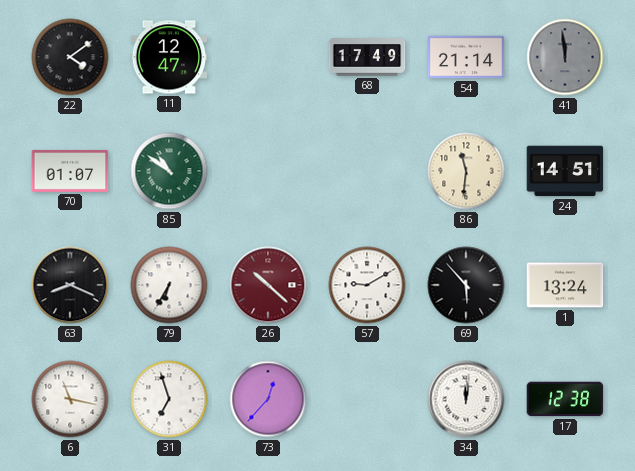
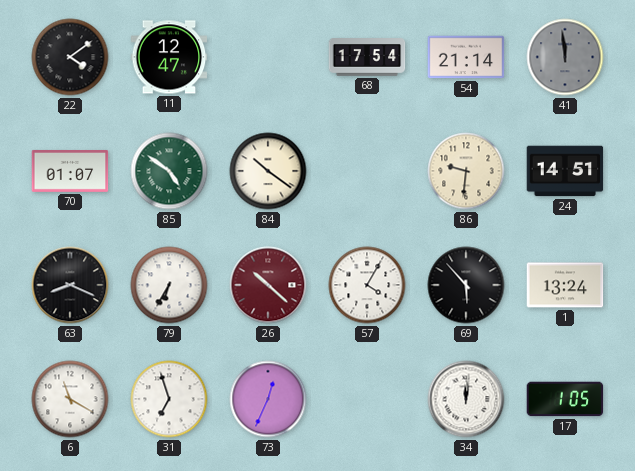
68: 17:49 -> 17:54 (367, 57)
85: 10:51 -> 4:51 (169, 171)
84: none -> 10:21 (268, 171)
86: 11:31 -> 9:31 (466, 171)
57: 9:10 -> 4:05 (367, 285)
6: 11:17 -> 11:20 (70, 399)
73: 12:37 -> 12:34 (268, 399)
17: 12:38 -> 1:05 (565, 399)
